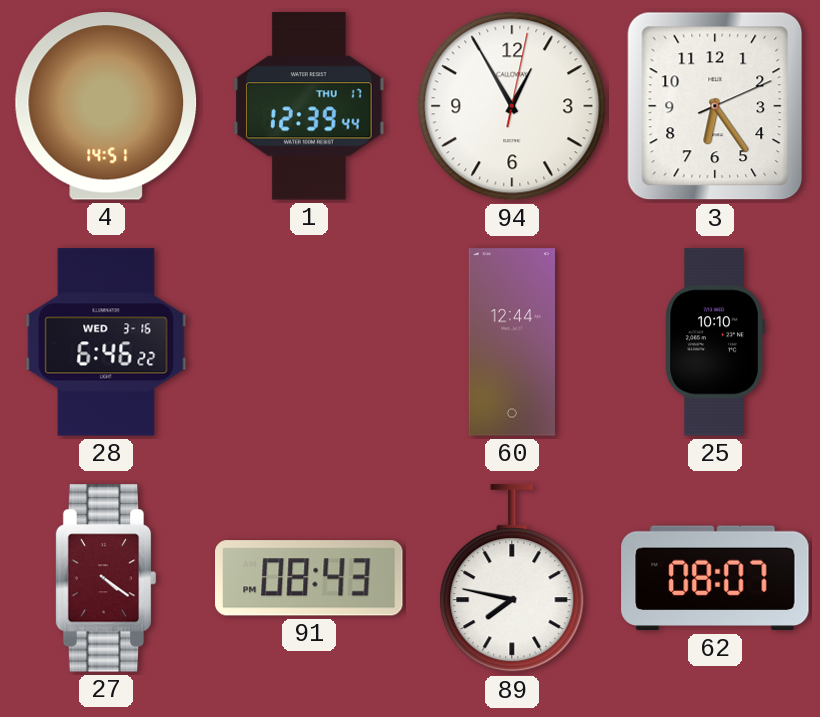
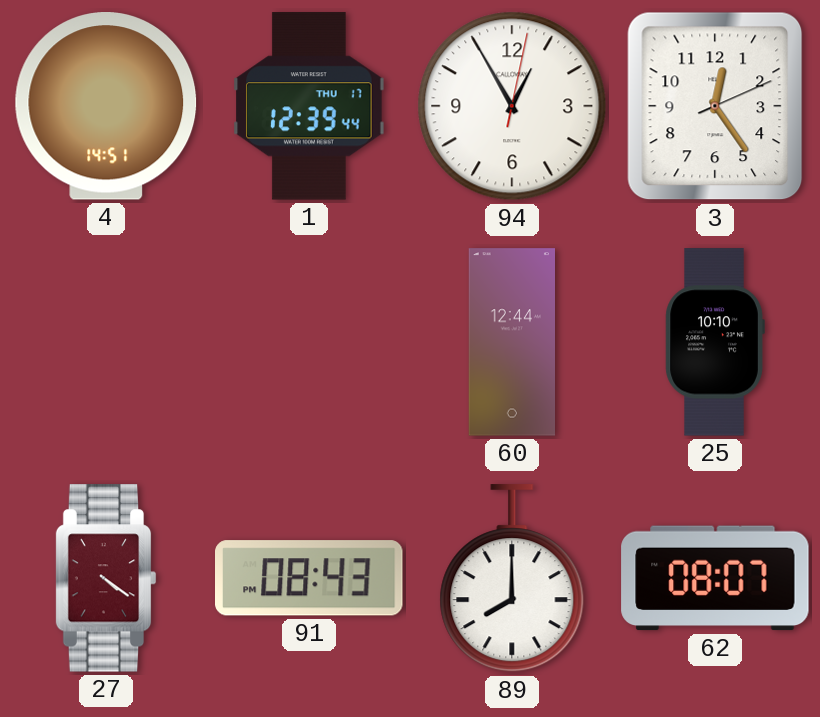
3: 6:24 -> 12:24 (715, 106)
28: 6:46 -> none (106, 342)
89: 7:47 -> 8:00 (512, 579)
